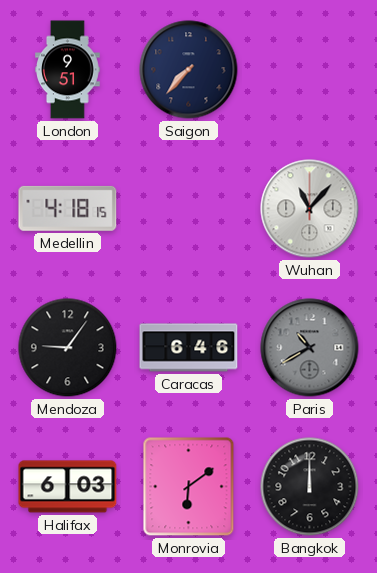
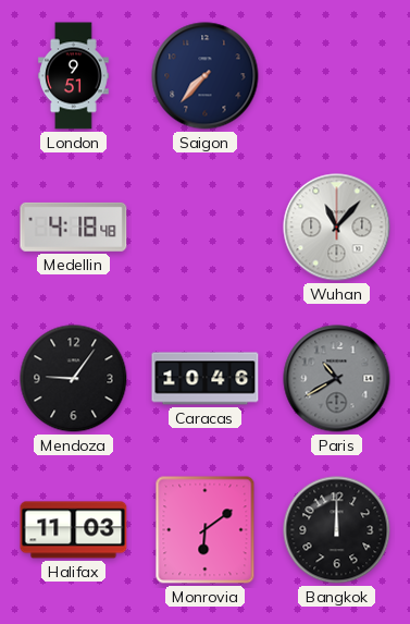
Medellin: 4:18:15 -> 4:18:48 (74, 227)
Caracas: 6:46 -> 10:46 (206, 379)
Halifax: 6:03 -> 11:03 (74, 530)
